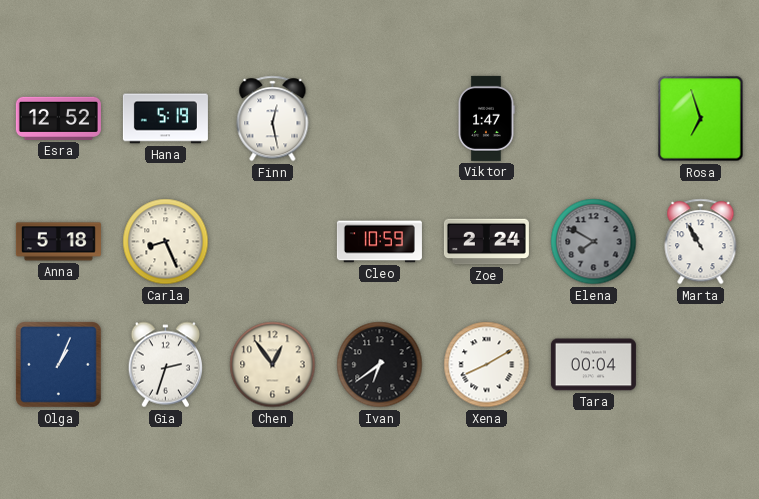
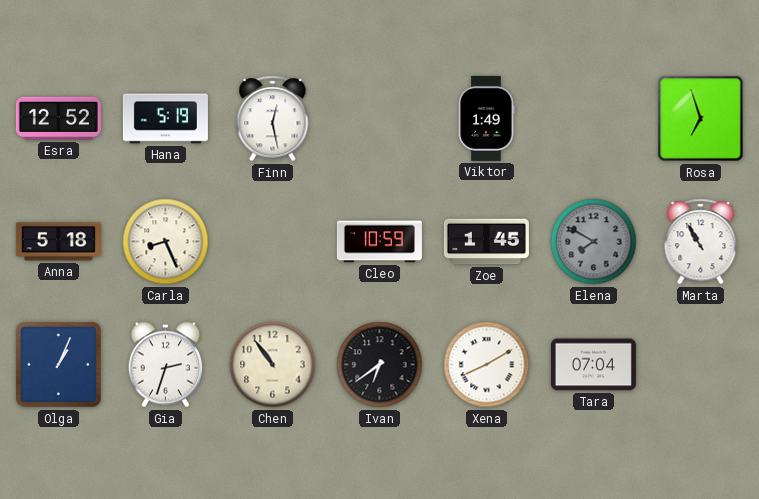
Viktor: 1:47 -> 1:49 (486, 118)
Zoe: 2:24 -> 1:45 (486, 242)
Chen: 12:54 -> 10:54 (273, 365)
Tara: 00:04 -> 07:04 (593, 365)
